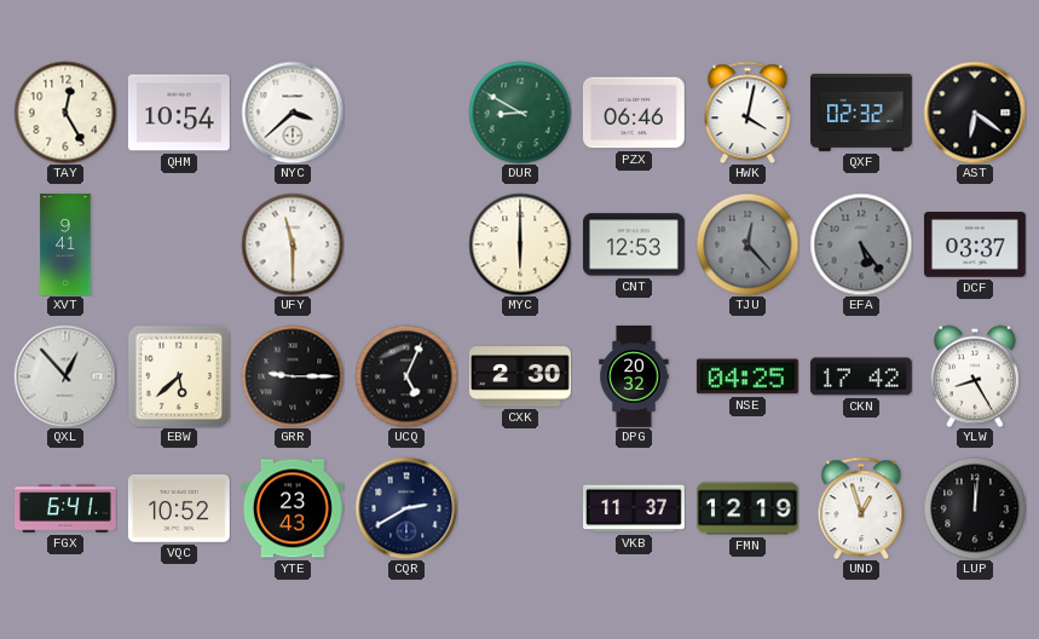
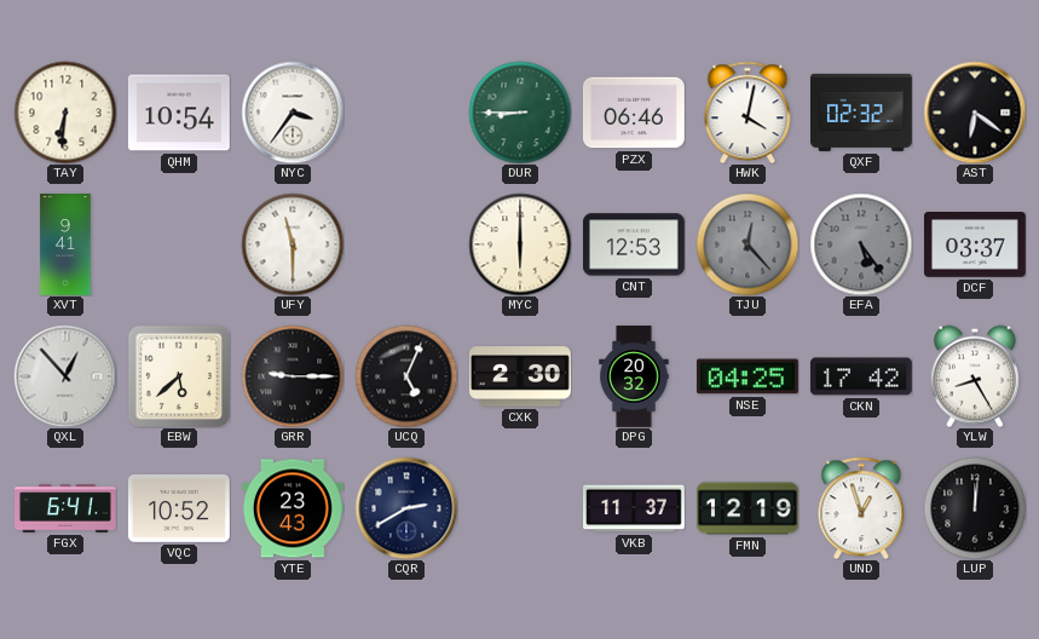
TAY: 12:25 -> 6:31 (65, 113)
NYC: 3:38 -> 3:36 (293, 113)
DUR: 8:50 -> 8:45 (520, 113)
